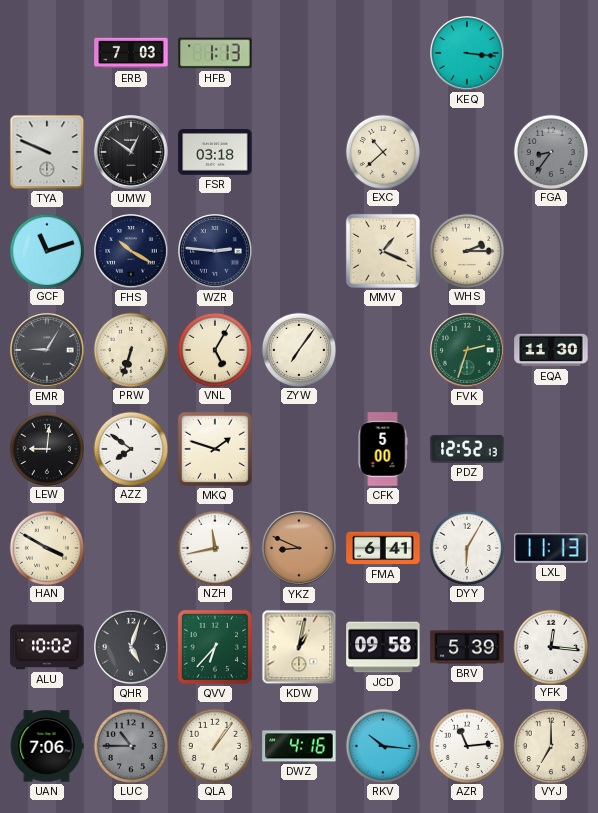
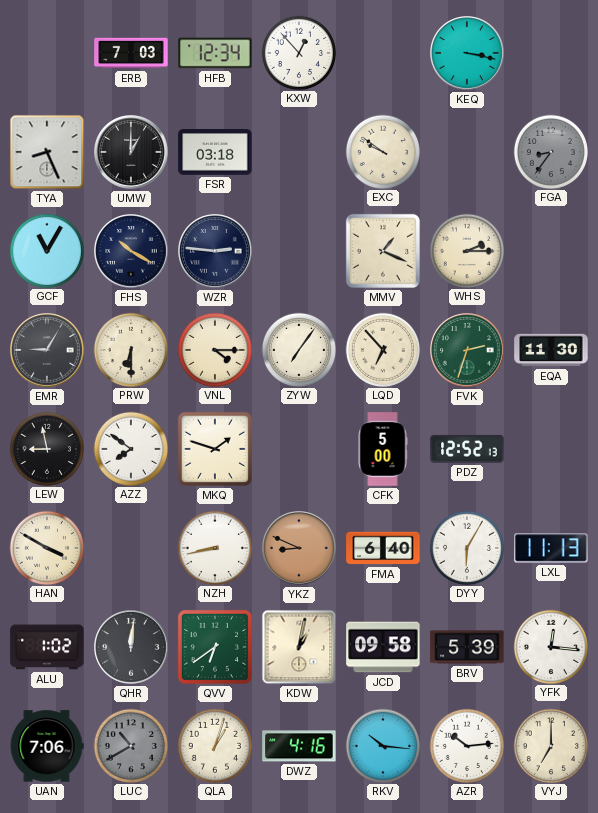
HFB: 1:13 -> 12:34 (215, 53)
KXW: none -> 12:53 (298, 52)
KEQ: 3:16 -> 3:17 (468, 54)
TYA: 9:49 -> 8:26 (47, 152)
UMW: 12:51 -> 1:00 (132, 153)
EXC: 10:38 -> 9:51 (382, 151)
GCF: 11:12 -> 11:05 (46, 250)
PRW: 6:33 -> 6:30 (130, 349)
VNL: 5:05 -> 4:15 (214, 349)
LQD: none -> 6:53 (382, 349)
LEW: 9:01 -> 8:58 (46, 448)
NZH: 11:43 -> 8:43 (214, 547)
FMA: 6:41 -> 6:40 (383, 548)
ALU: 10:02 -> 1:02 (47, 647)
QHR: 5:03 -> 12:01 (132, 648)
QVV: 6:37 -> 6:39 (215, 647)
LUC: 10:45 -> 10:40 (130, 745)
QLA: 1:06 -> 1:03 (214, 745)
AZR: 11:14 -> 10:14 (466, 745)
